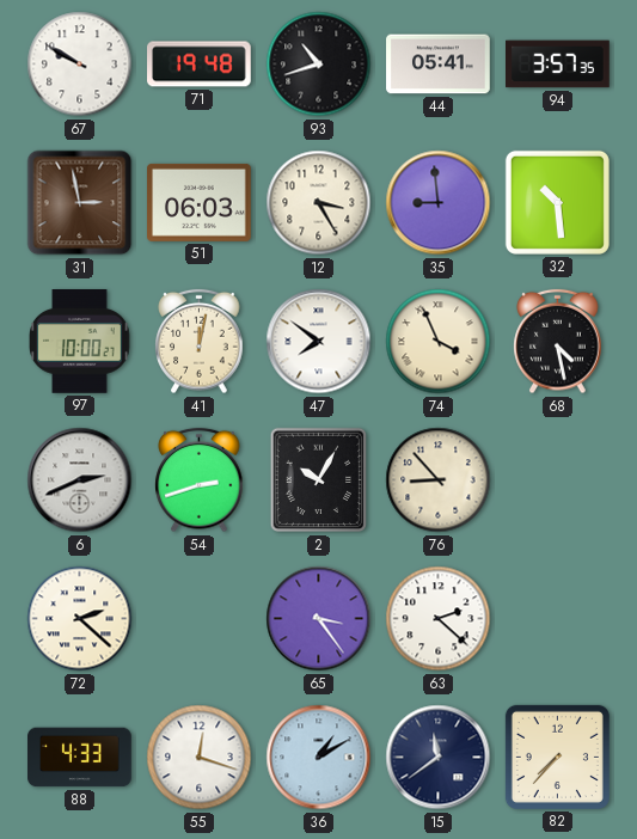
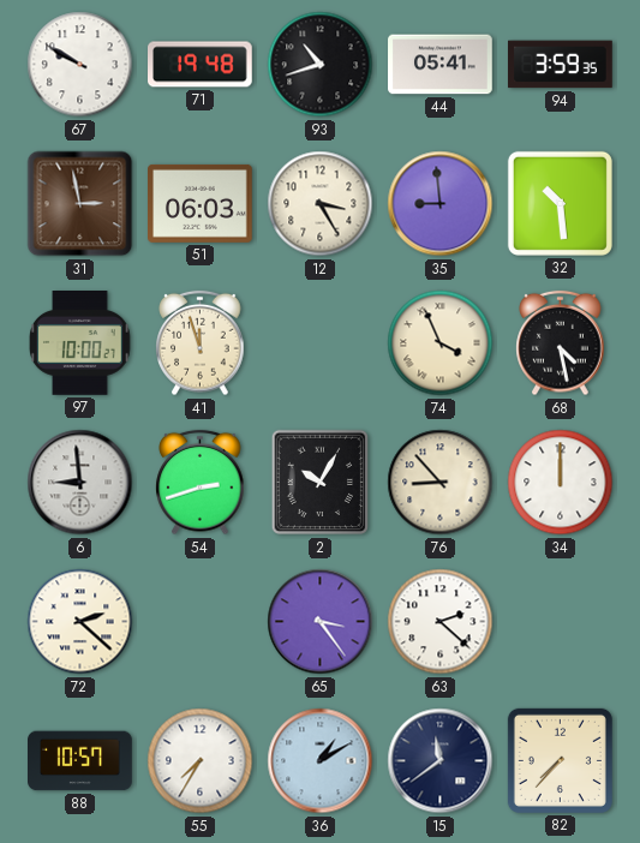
94: 3:57 -> 3:59 (561, 65)
41: 12:02 -> 11:57 (201, 343)
47: 7:51 -> none (319, 342)
6: 2:41 -> 8:59 (80, 483)
34: none -> 12:00 (561, 483)
88: 4:33 -> 10:57 (80, 761)
55: 12:18 -> 7:35 (201, 761)
